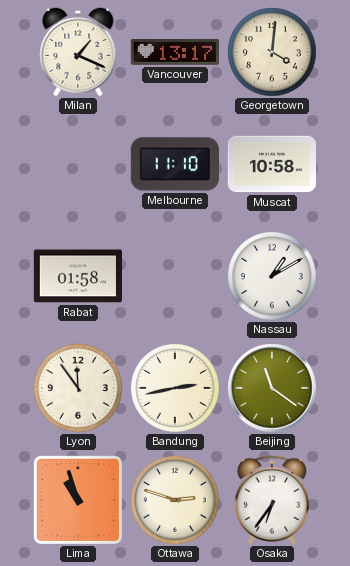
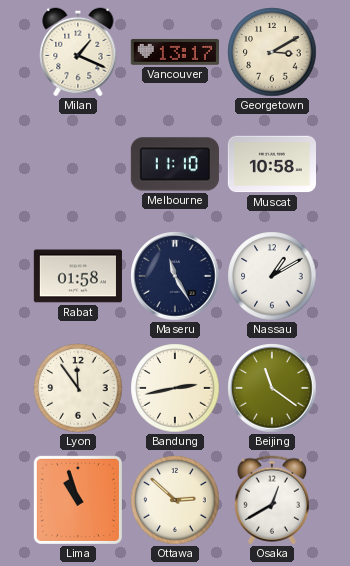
Georgetown: 4:01 -> 3:10 (272, 52)
Maseru: none -> 11:25 (175, 276)
Ottawa: 2:48 -> 2:52 (175, 500)
Osaka: 6:36 -> 12:40 (272, 500)
